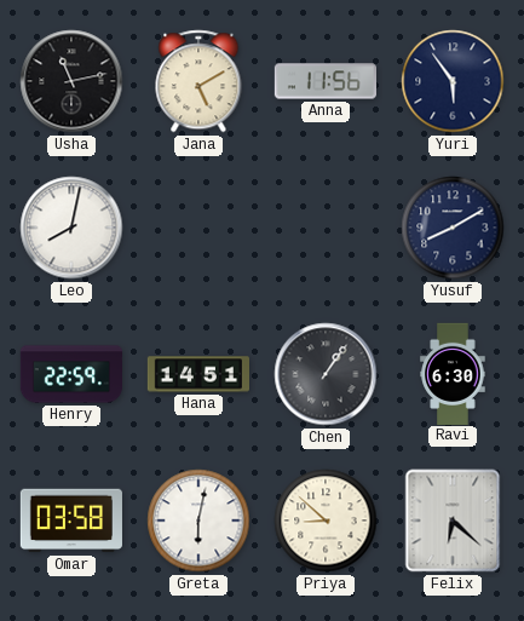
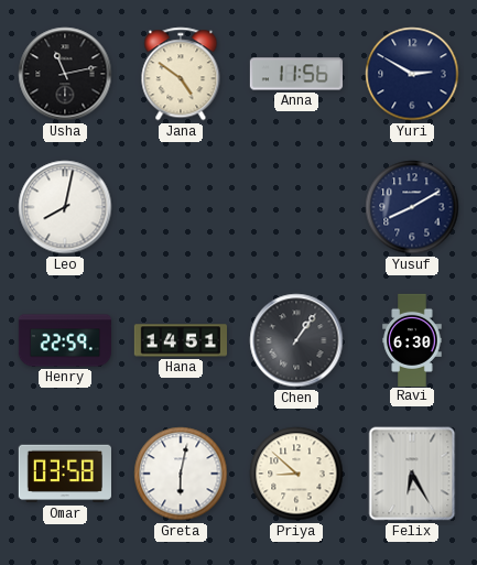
Jana: 5:10 -> 4:51 (181, 74)
Yuri: 5:54 -> 2:50 (412, 74)
Felix: 6:22 -> 6:25 (412, 474)
